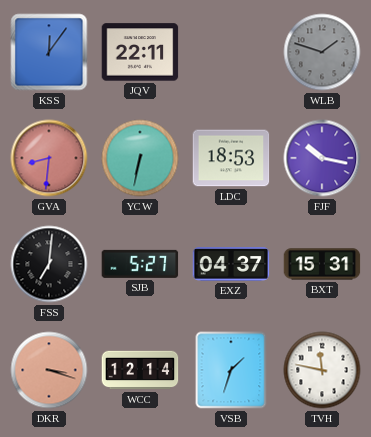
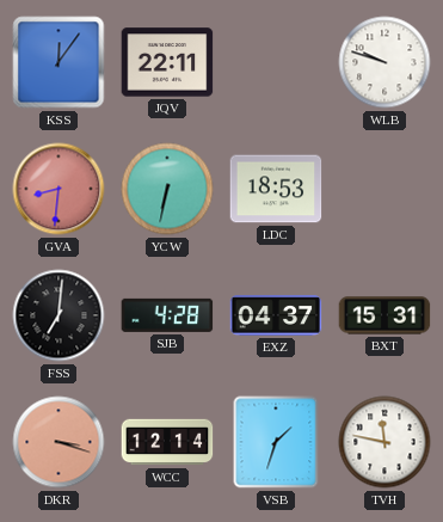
WLB: 1:48 -> 9:48 (384, 62)
WLB dial: grey -> white (384, 62)
FJF: 10:17 -> none (322, 158)
SJB: 5:27 -> 4:28 (167, 315)
